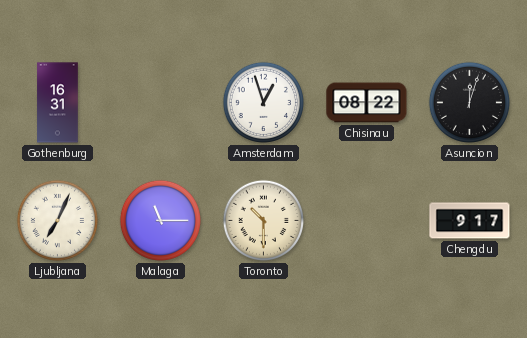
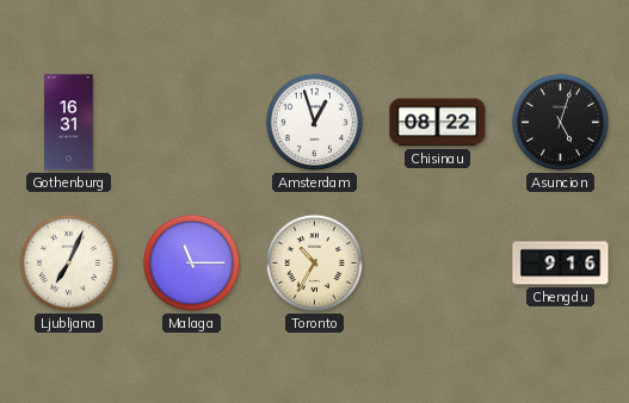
Asuncion: 12:03 -> 5:03 (560, 122)
Toronto: 10:30 -> 10:35 (314, 262)
Chengdu: 9:17 -> 9:16 (561, 263)
